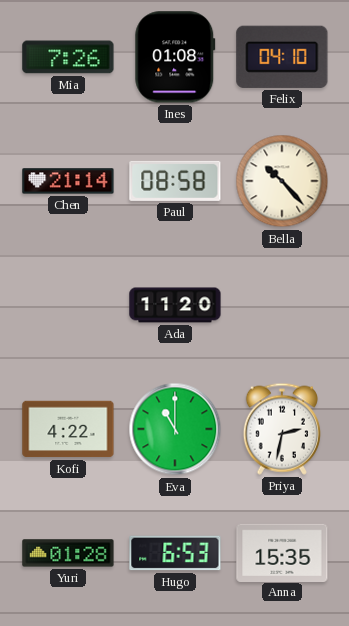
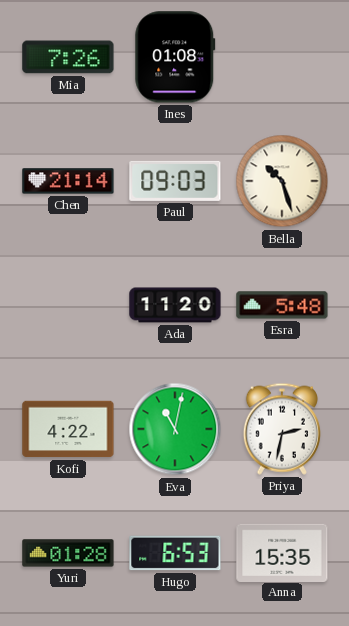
Felix: 04:10 -> none (282, 57)
Paul: 08:58 -> 09:03 (175, 181)
Bella: 10:23 -> 10:27 (282, 181)
Esra: none -> 5:48 (282, 305)
Eva: 11:00 -> 11:02 (175, 429)
